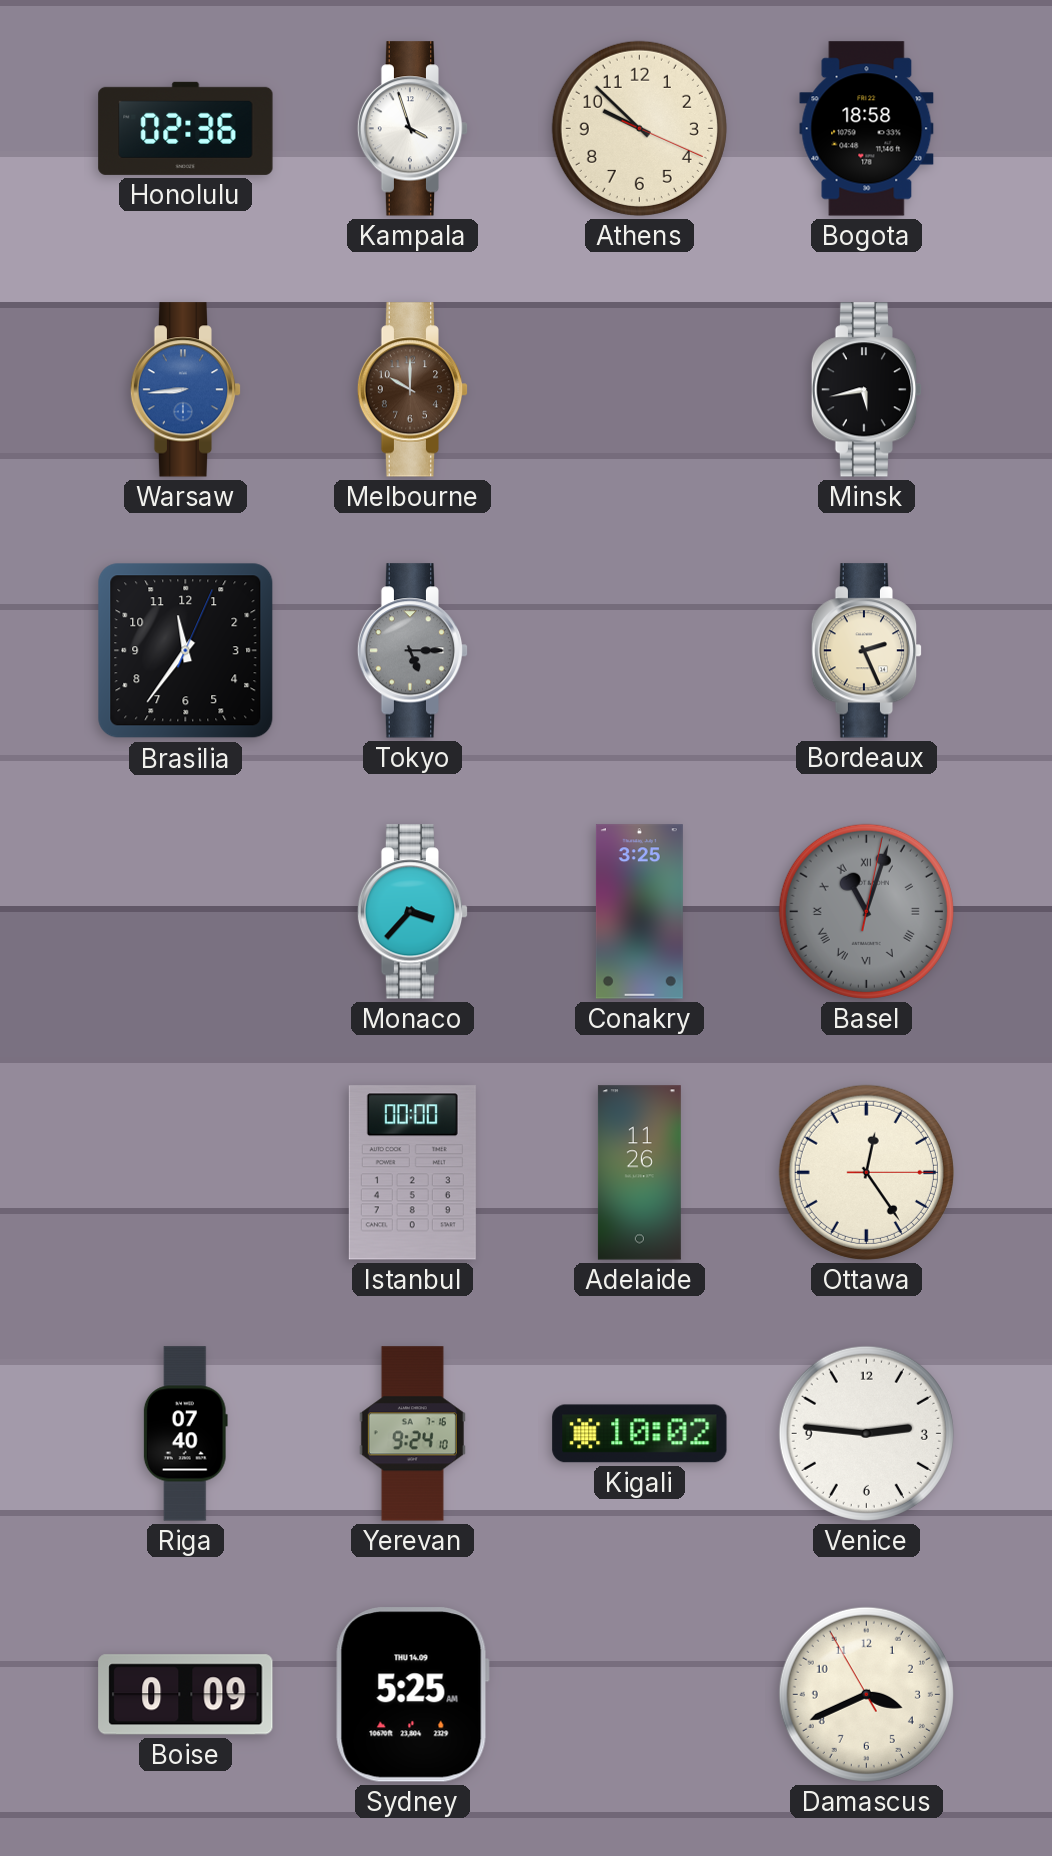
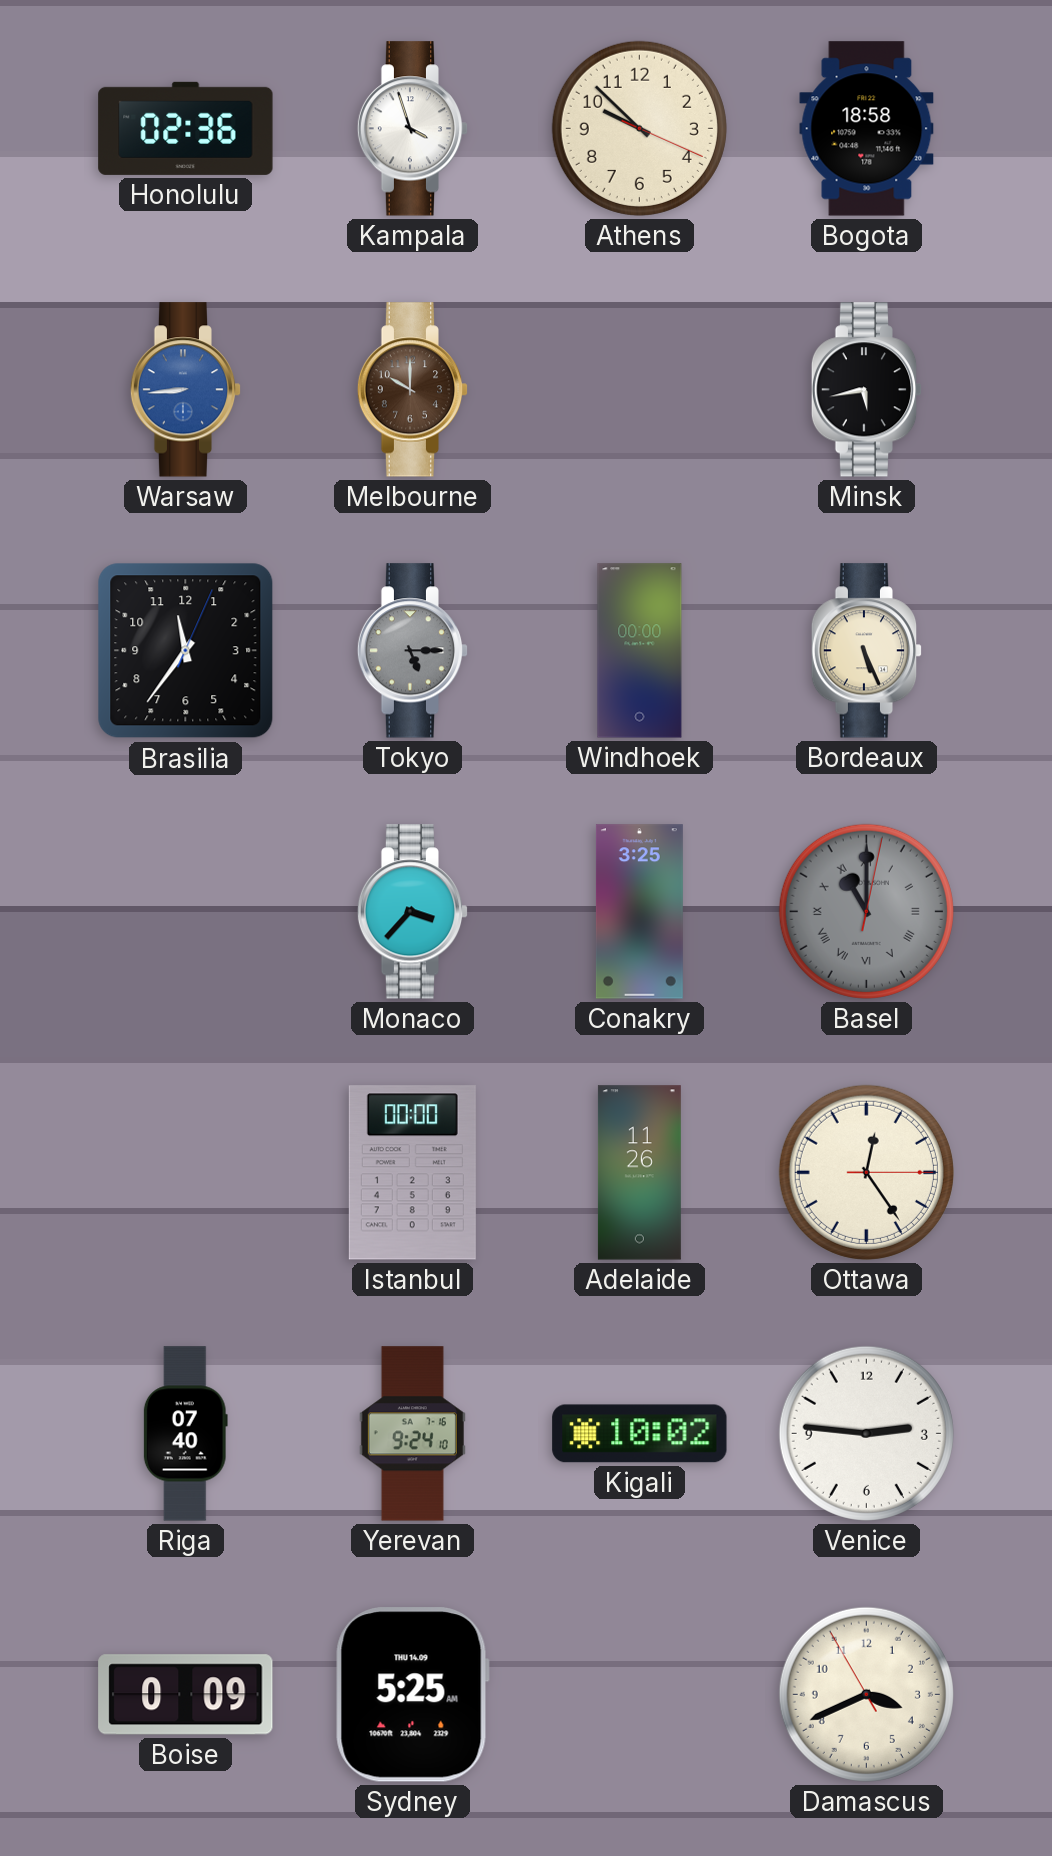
Windhoek: none -> 00:00 (640, 651)
Bordeaux: 2:26 -> 5:26 (867, 651)
Basel: 11:03 -> 11:00 (866, 911)
